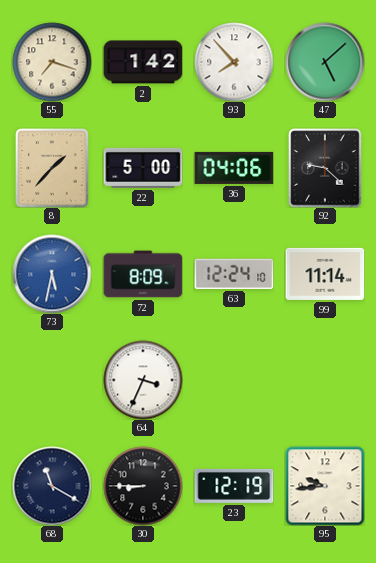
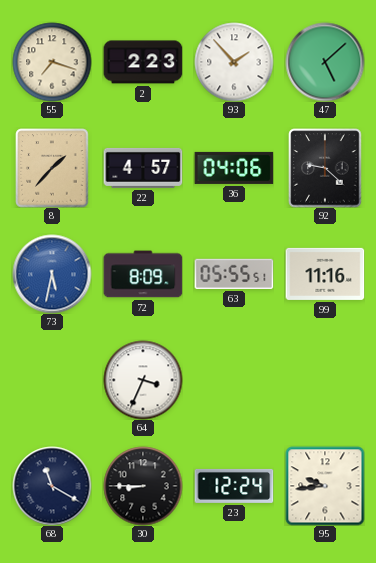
2: 1:42 -> 2:23 (143, 62)
93: 7:53 -> 1:53 (234, 62)
22: 5:00 -> 4:57 (143, 168)
63: 12:24 -> 05:55 (234, 274)
99: 11:14 -> 11:16 (325, 274)
23: 12:19 -> 12:24 (234, 486)
